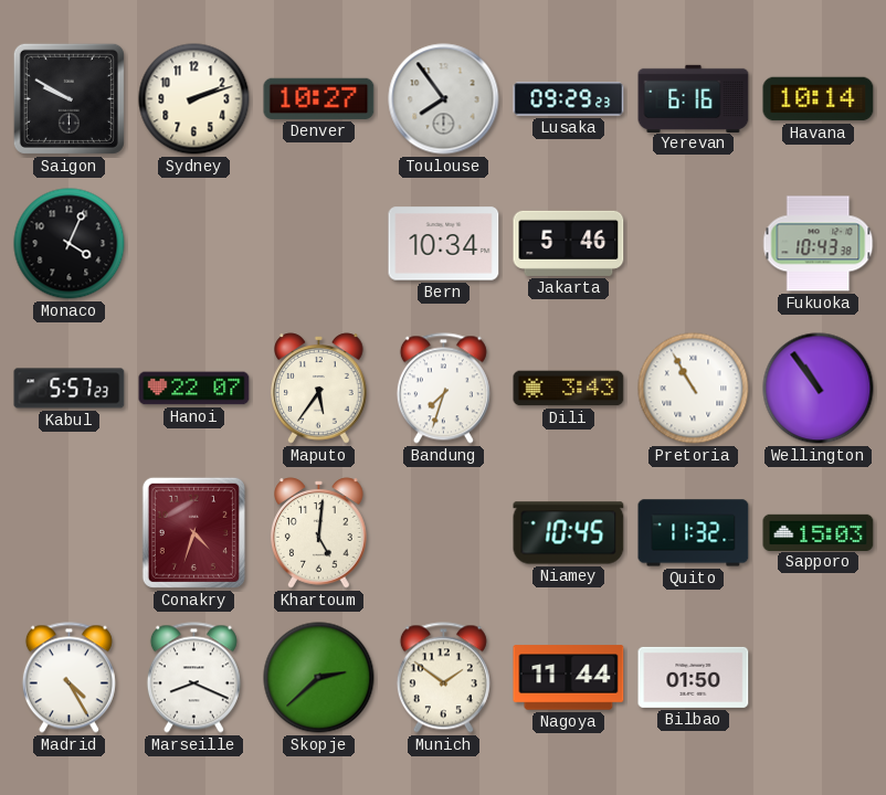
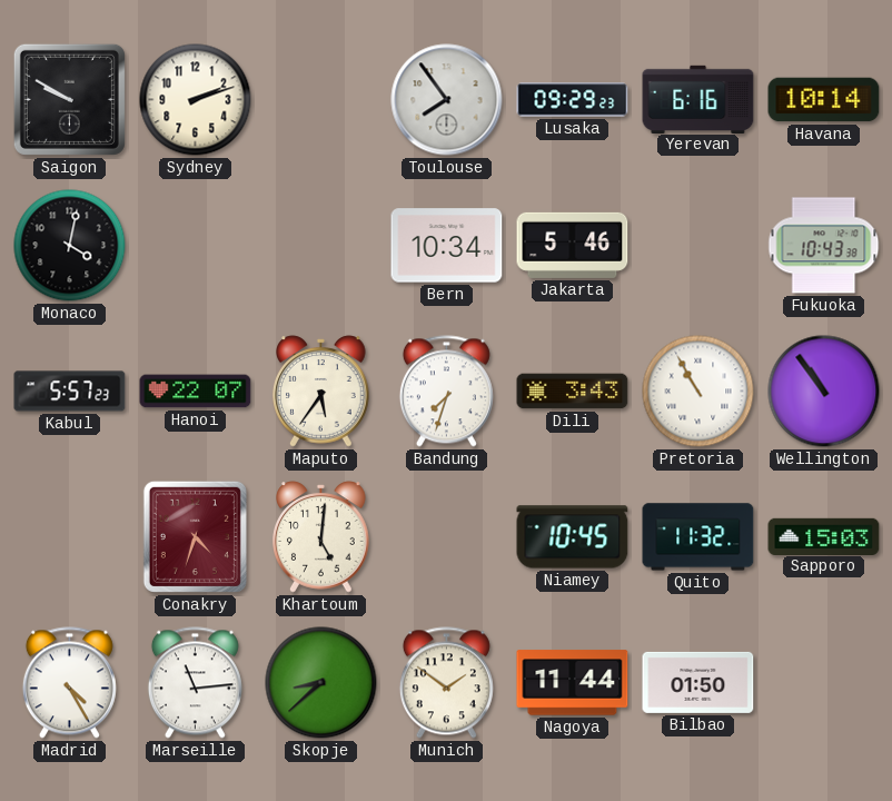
Denver: 10:27 -> none (319, 98)
Monaco: 4:04 -> 4:02 (70, 246)
Marseille: 8:19 -> 11:14 (195, 683)
Skopje: 2:38 -> 8:38 (321, 683)
